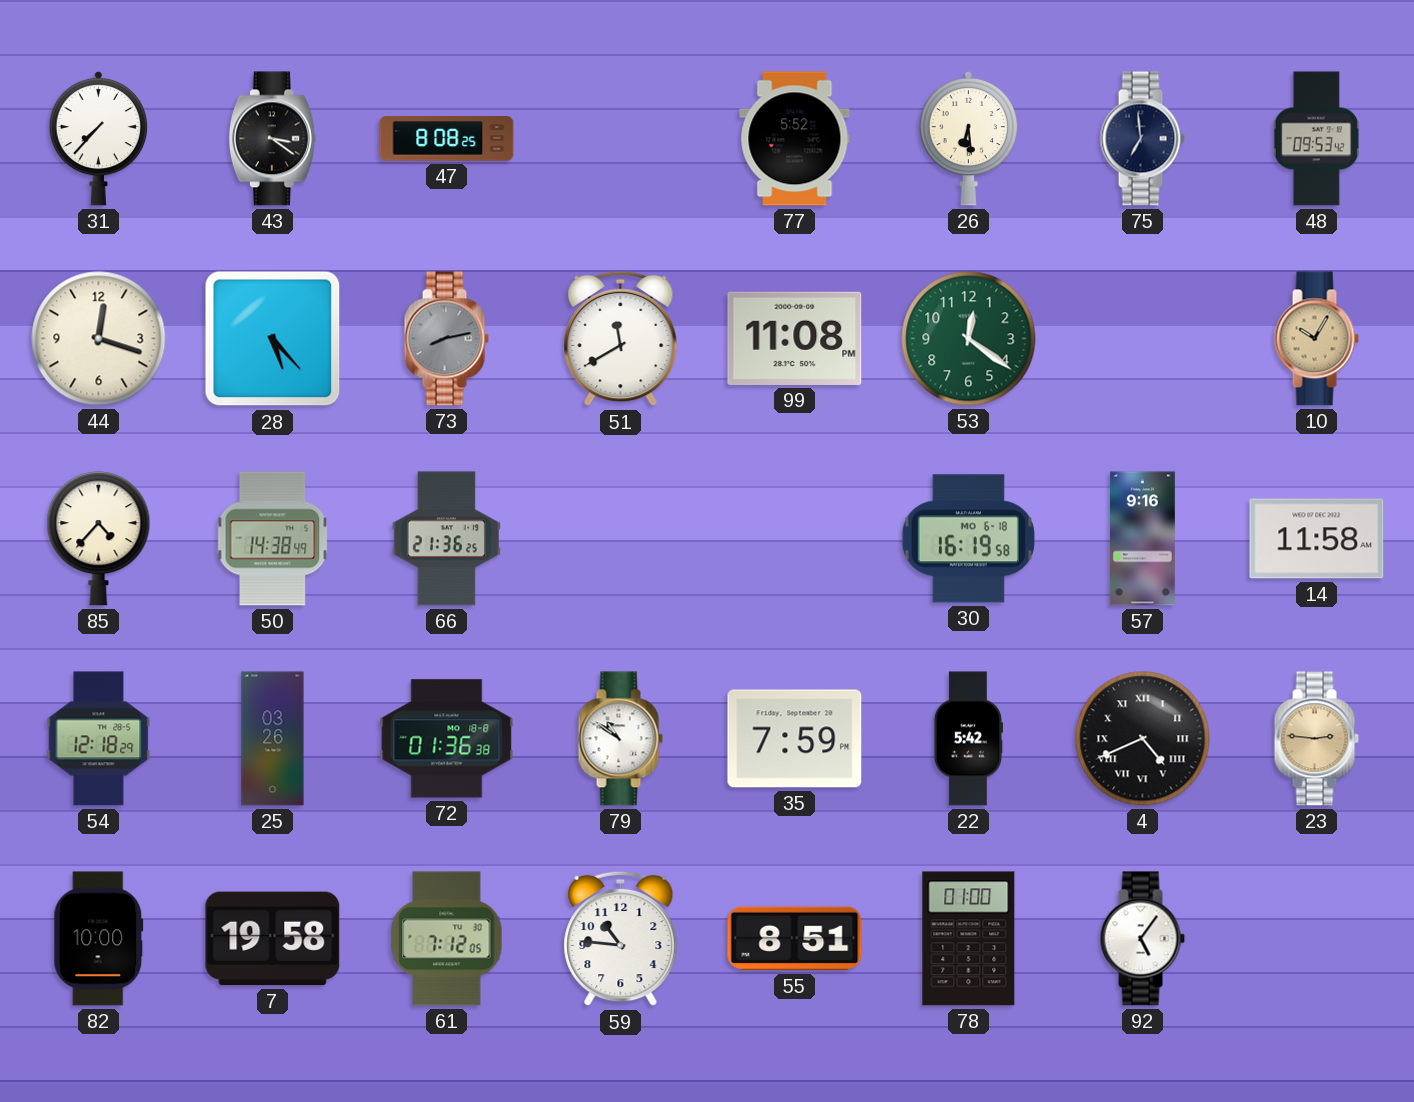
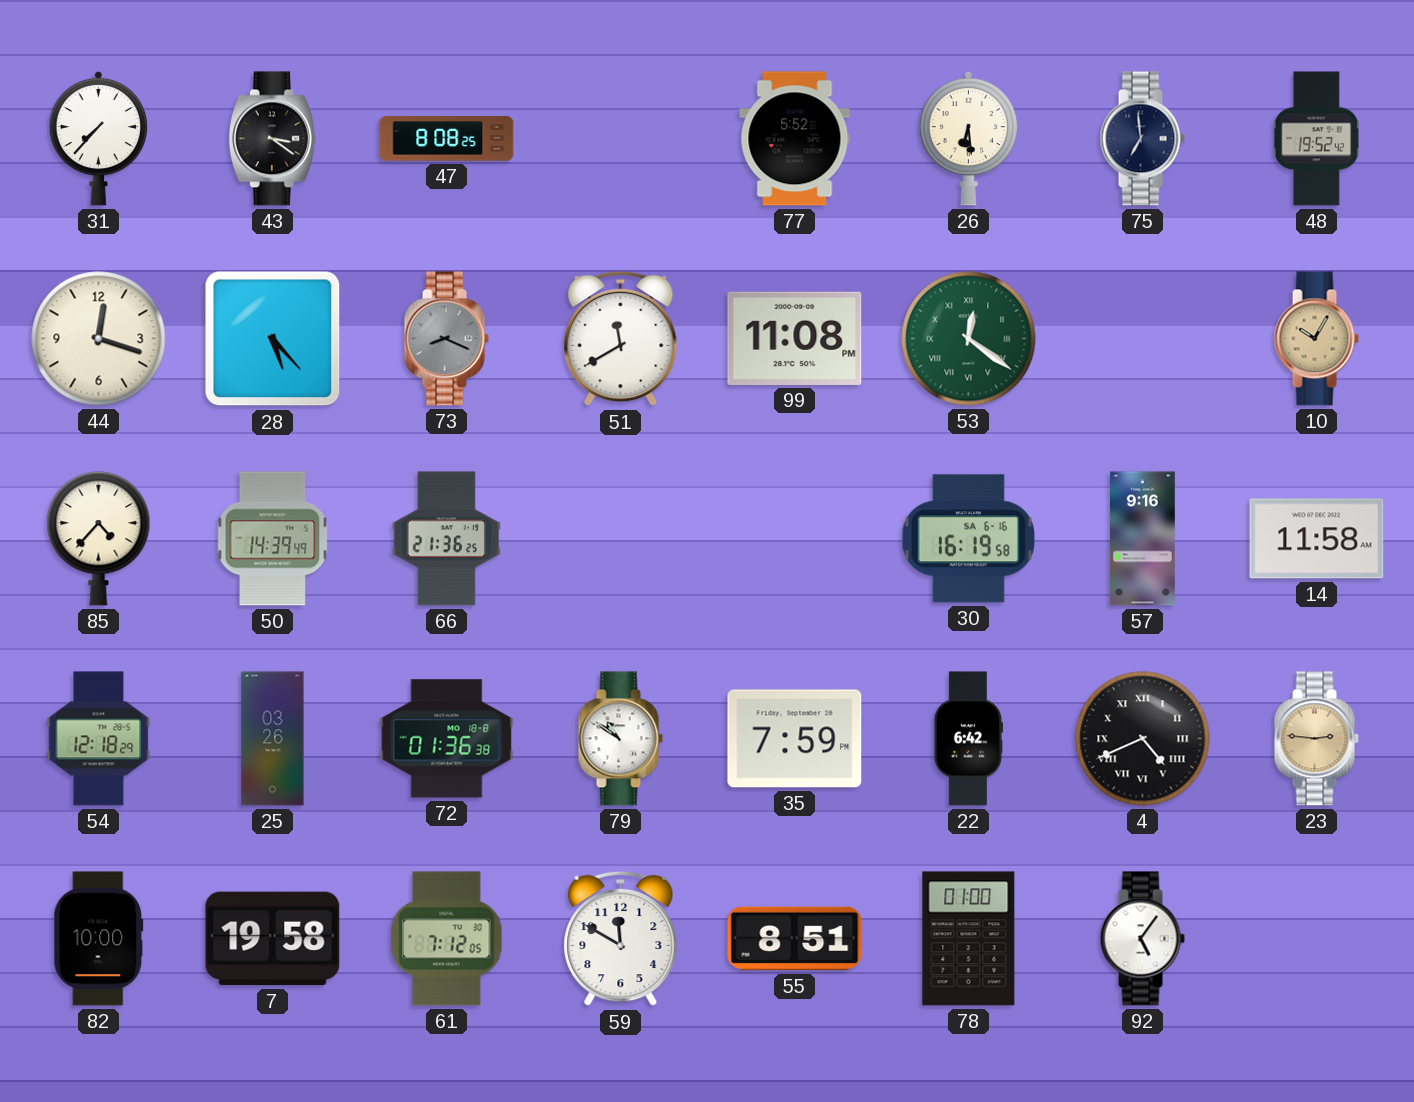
48: 09:53 -> 19:52 (1316, 139)
73: 8:13 -> 8:19 (446, 339)
53 numerals: Arabic -> Roman (969, 339)
50: 14:38 -> 14:39 (273, 539)
30 date: MO 6-18 -> SA 6-16 (968, 539)
22: 5:42 -> 6:42 (967, 739)
59: 10:46 -> 11:50 (621, 939)
